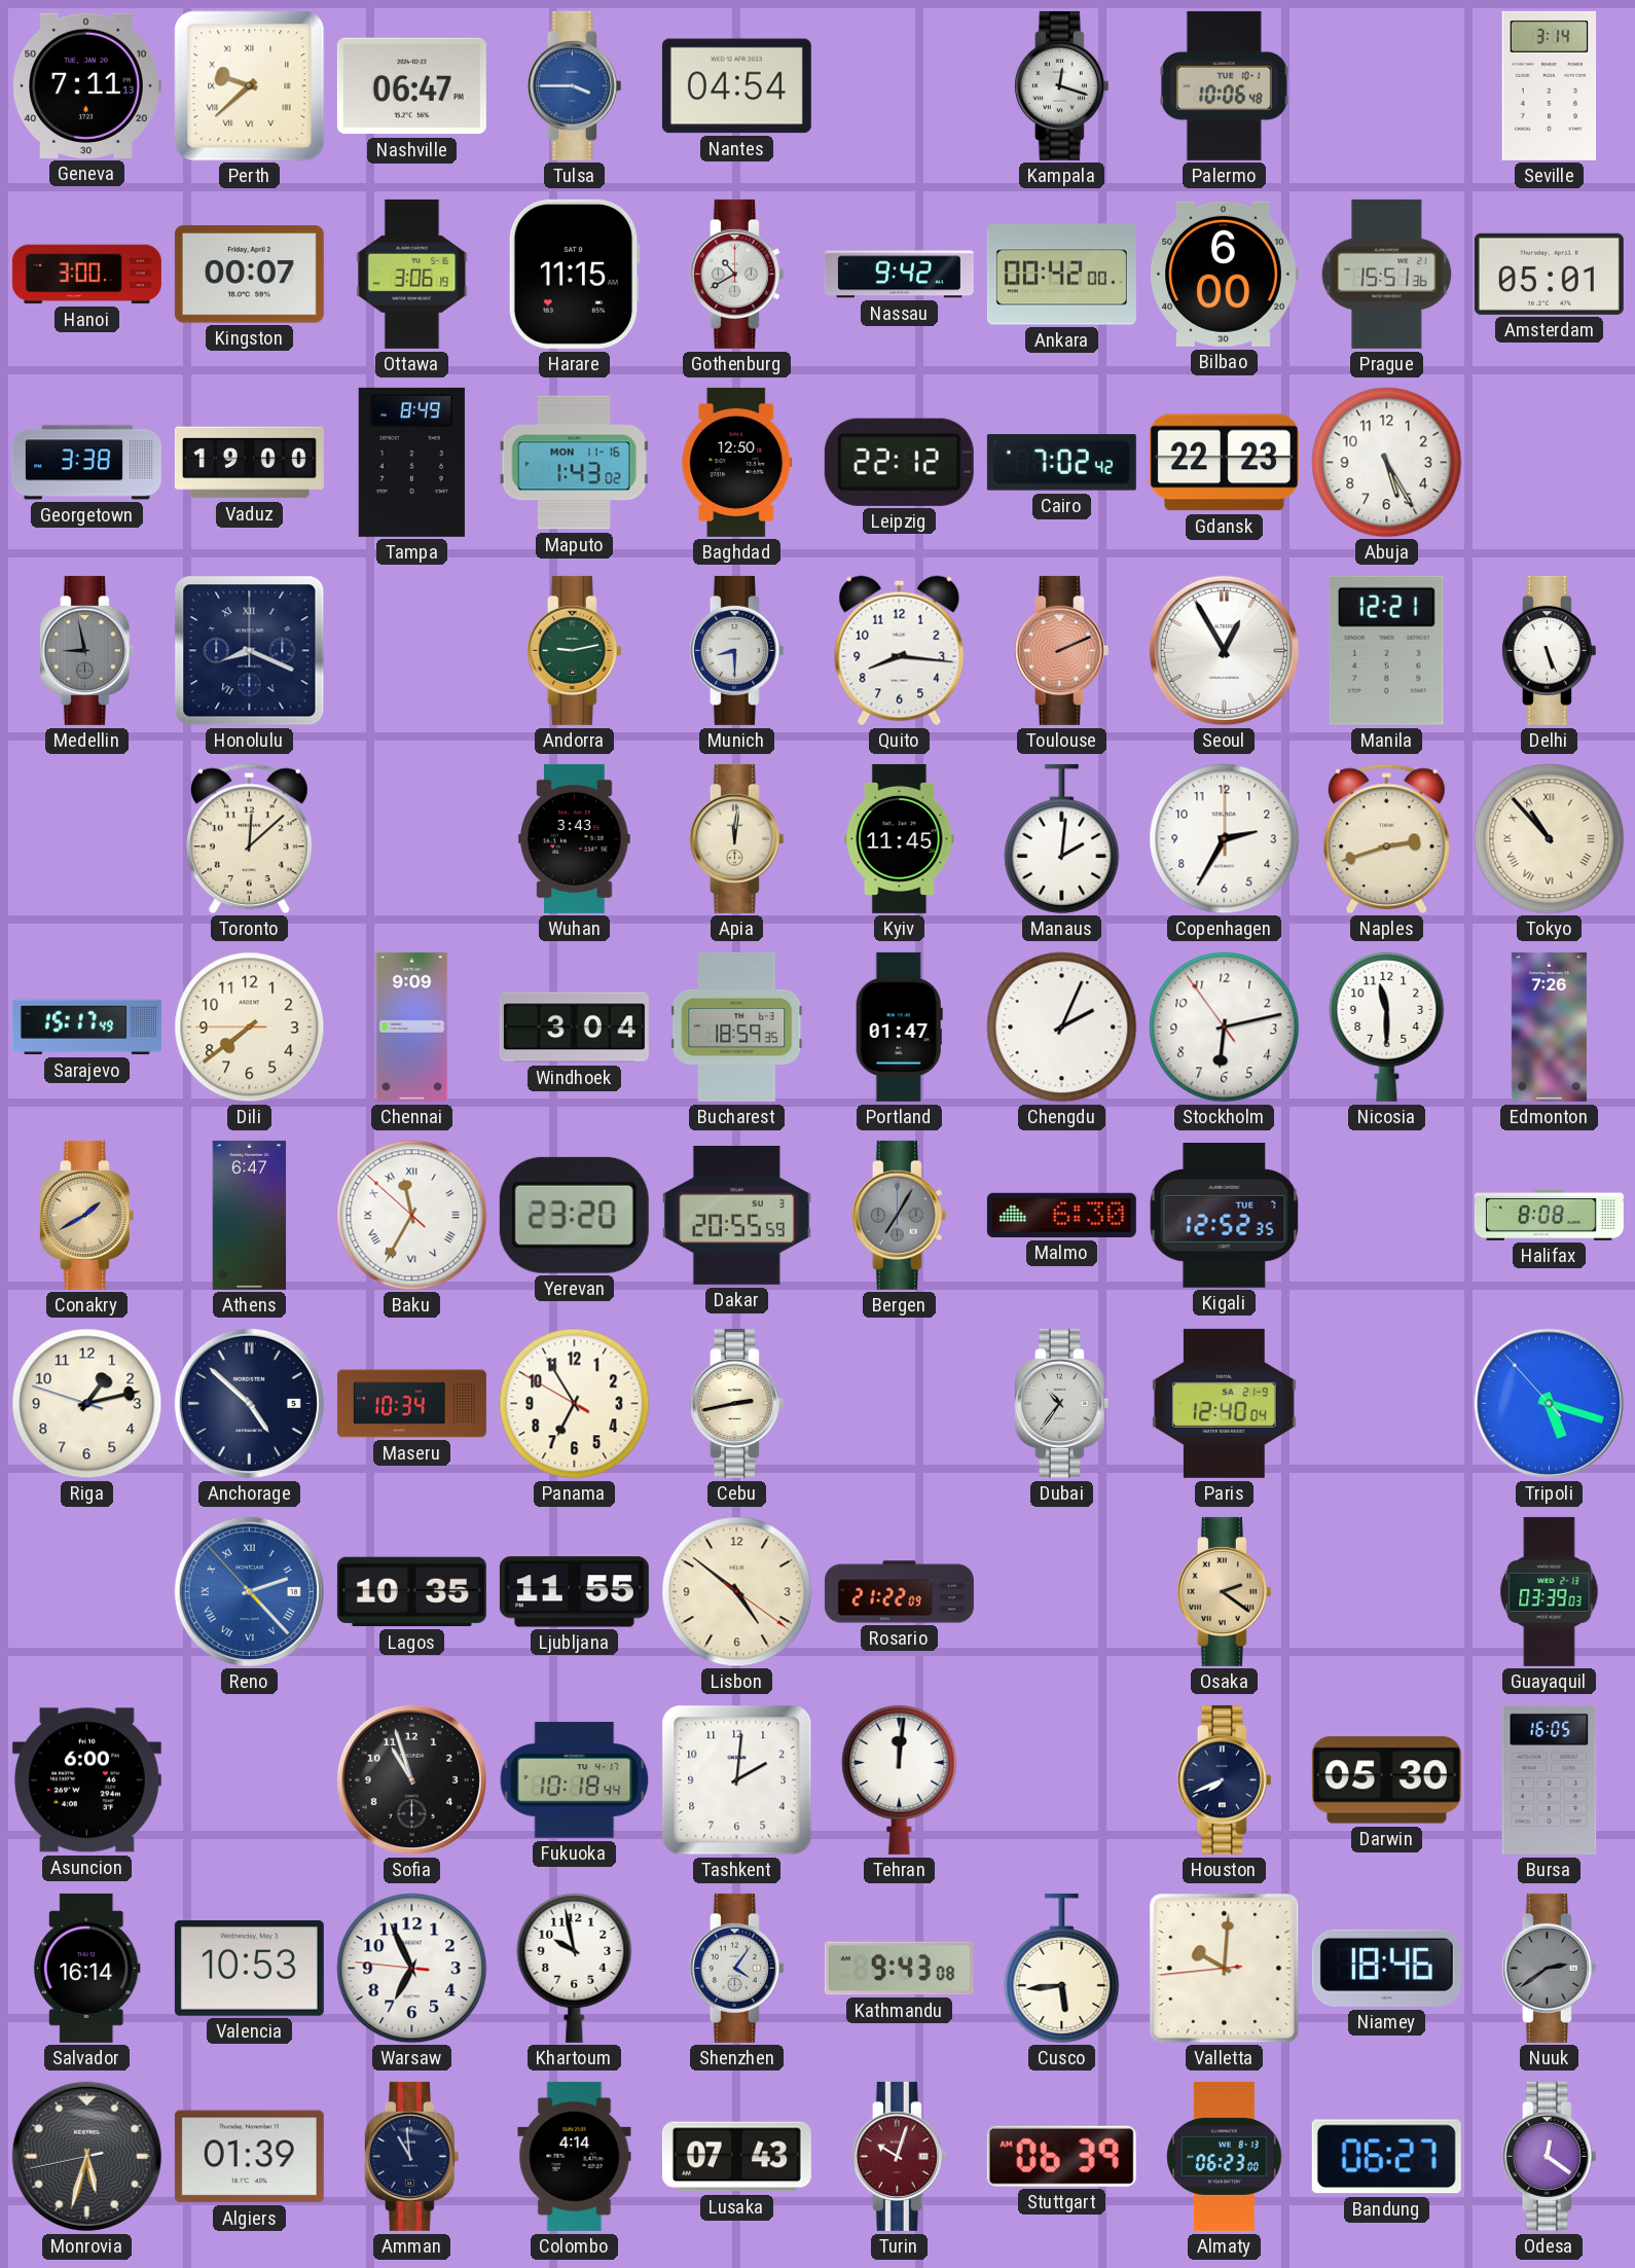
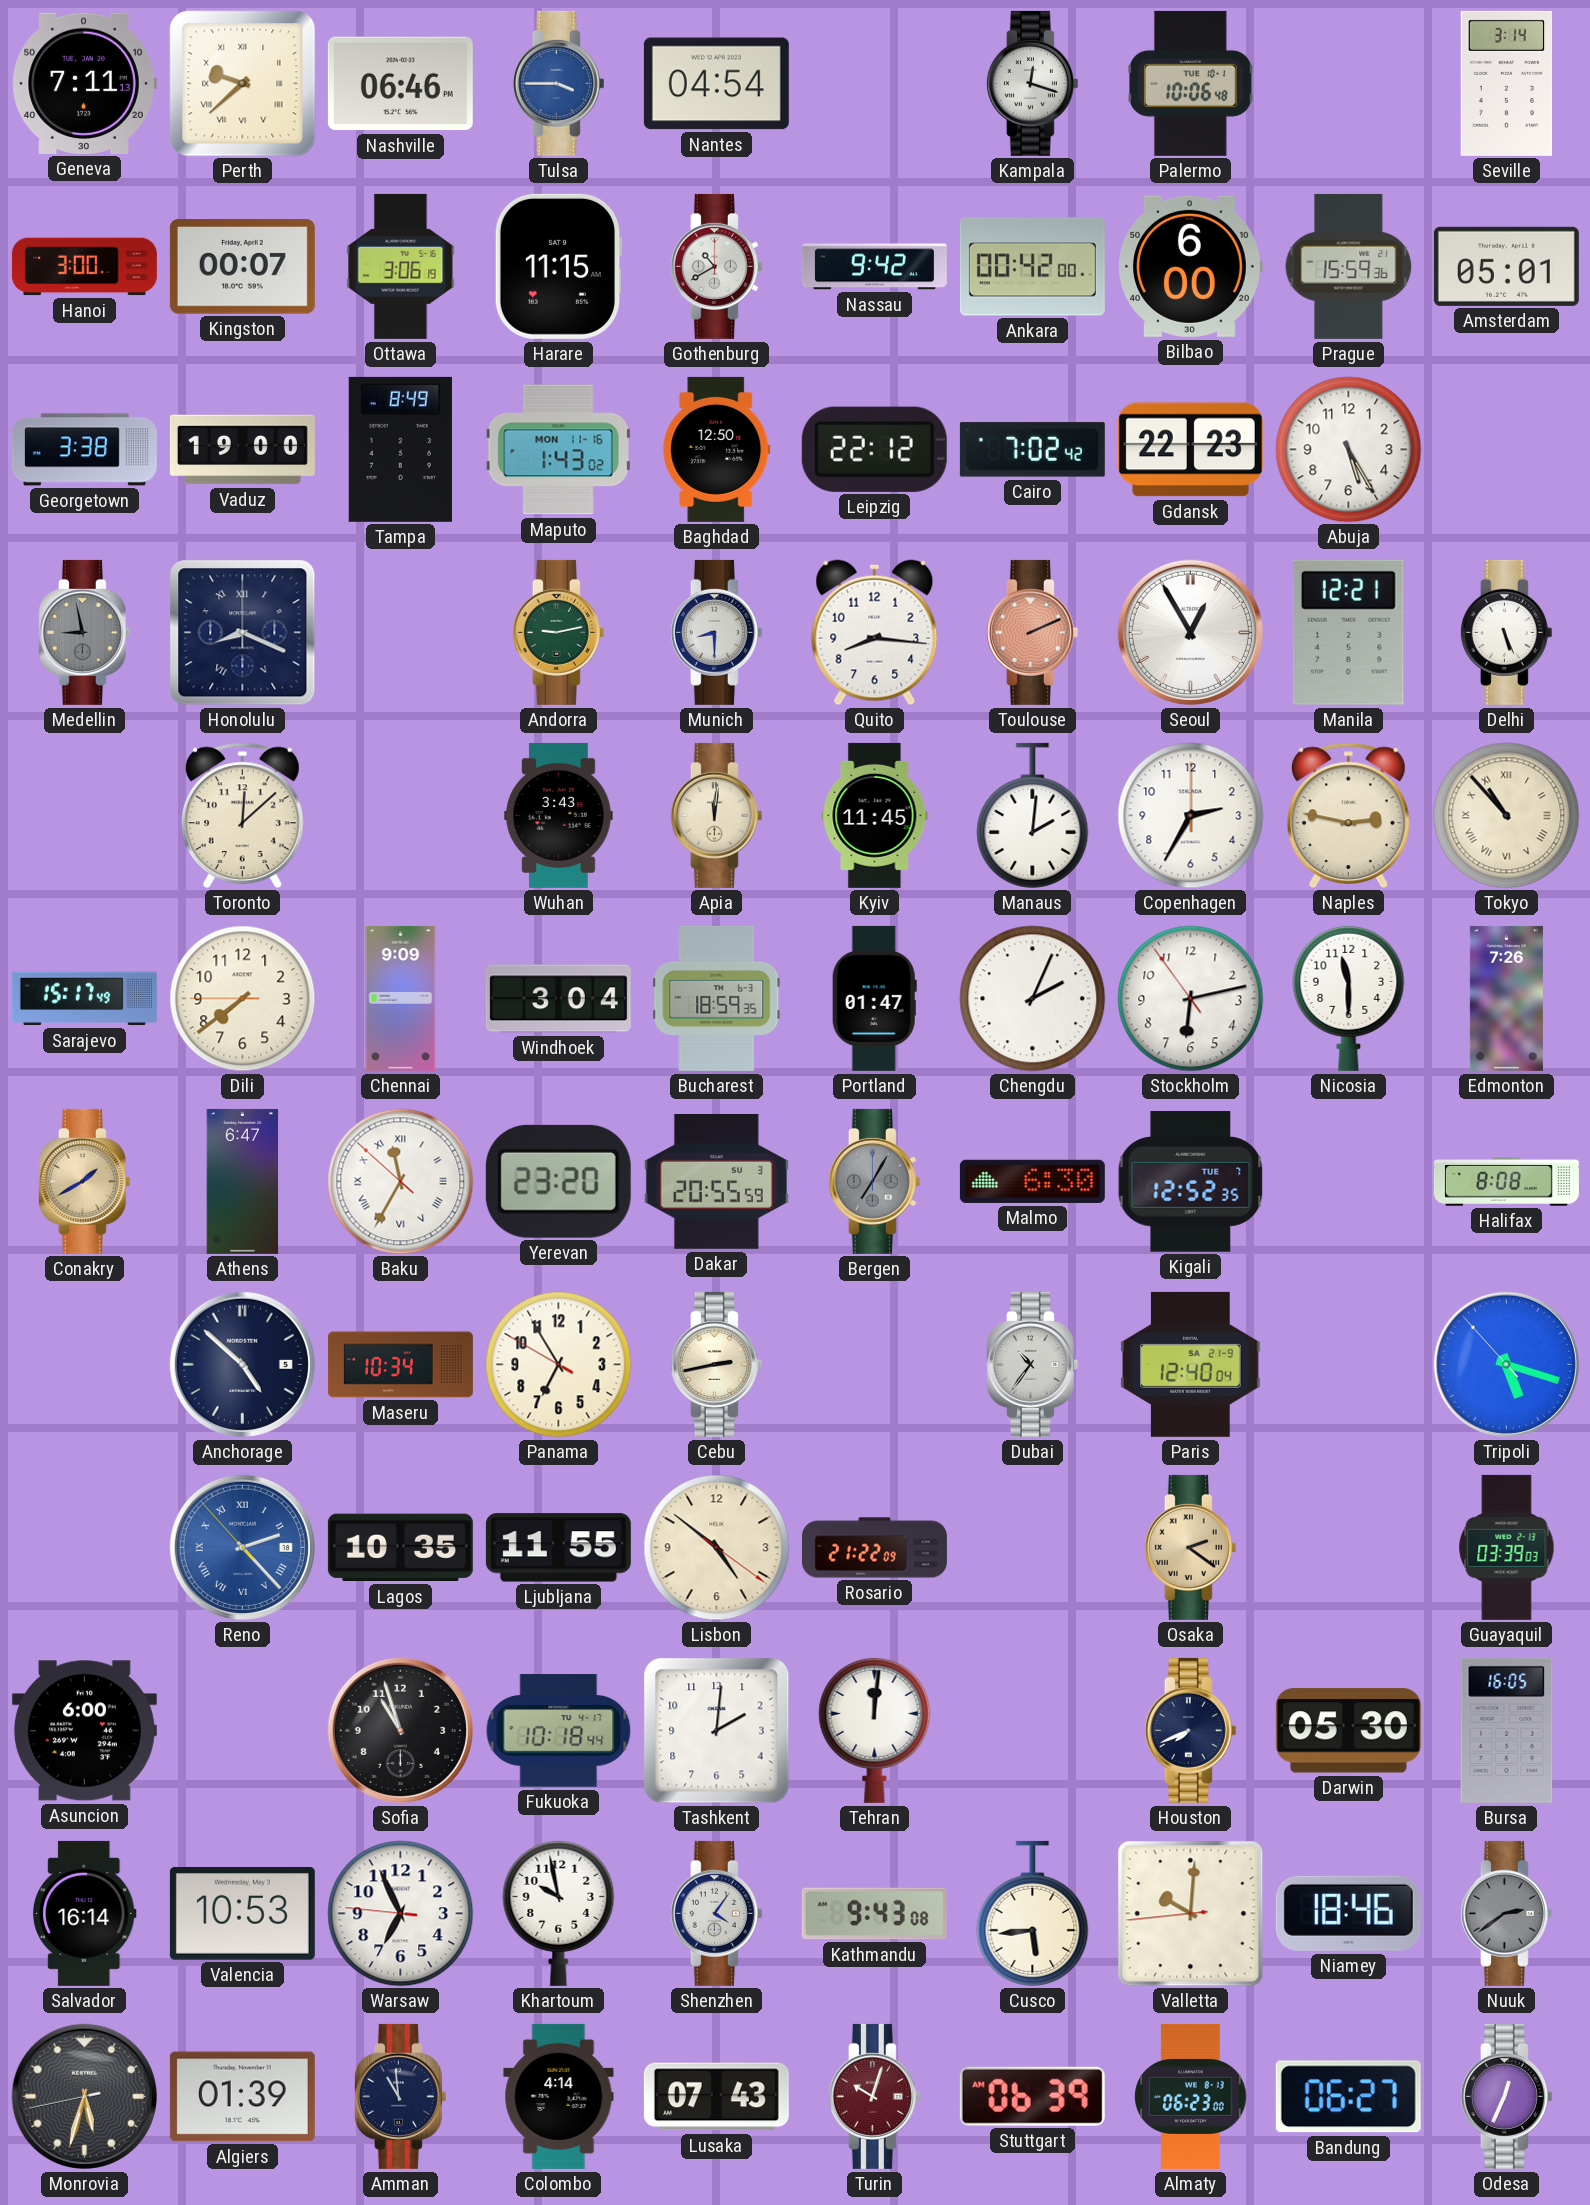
Nashville: 06:47 -> 06:46 (400, 84)
Prague: 15:51 -> 15:59 (1349, 266)
Naples: 2:42 -> 2:47 (1348, 816)
Riga: 1:12 -> none (87, 1404)
Odesa: 12:21 -> 12:34 (1506, 2096)
